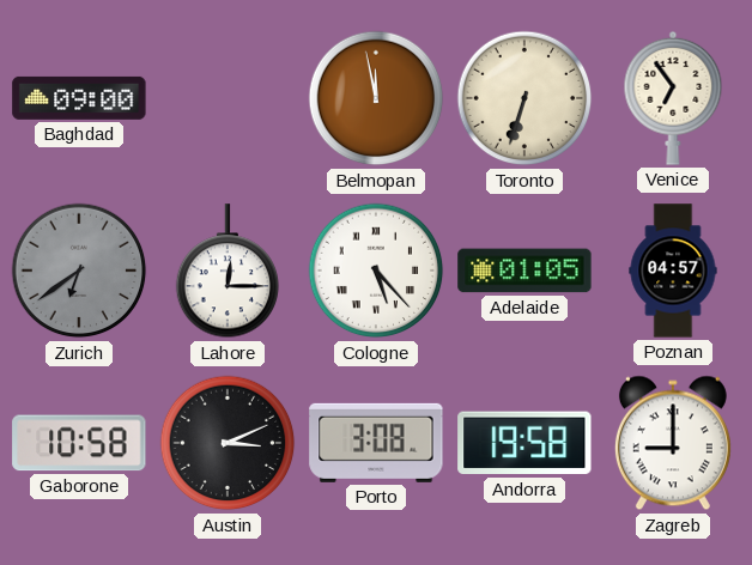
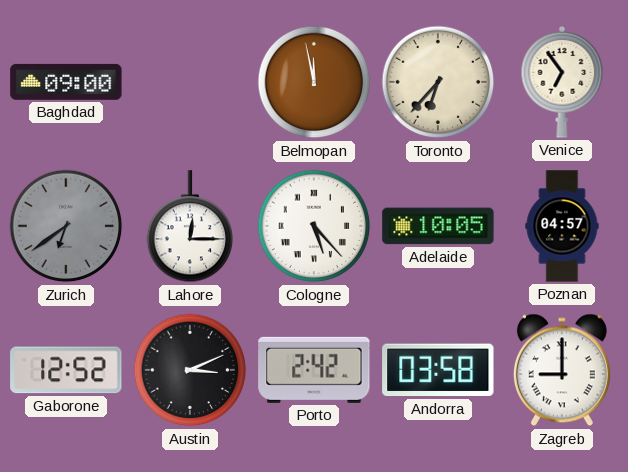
Toronto: 6:33 -> 6:37 (438, 82)
Adelaide: 01:05 -> 10:05 (438, 226)
Gaborone: 10:58 -> 12:52 (66, 370)
Porto: 3:08 -> 2:42 (314, 370)
Andorra: 19:58 -> 03:58 (438, 370)
